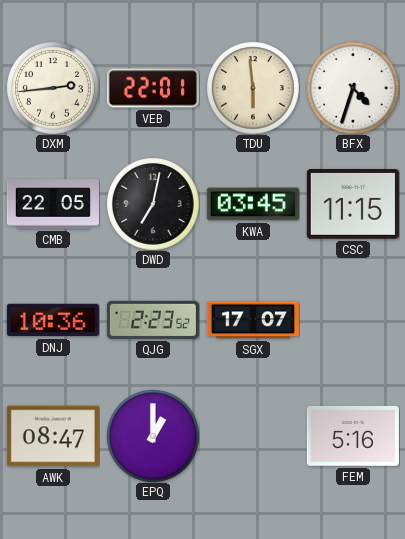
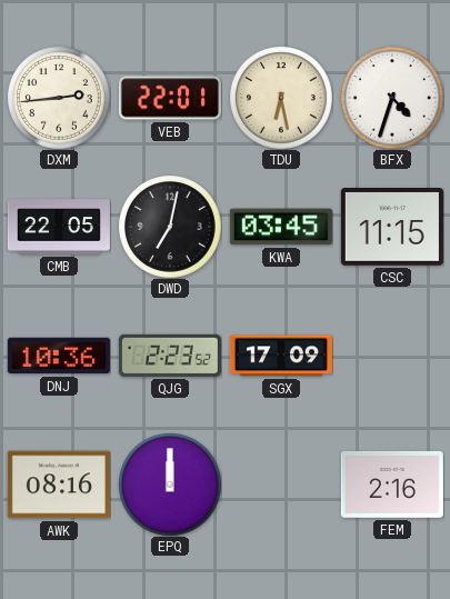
TDU: 5:59 -> 6:28 (281, 98)
SGX: 17:07 -> 17:09 (281, 356)
AWK: 08:47 -> 08:16 (59, 485)
EPQ: 1:00 -> 12:00 (170, 485)
FEM: 5:16 -> 2:16 (392, 485)
